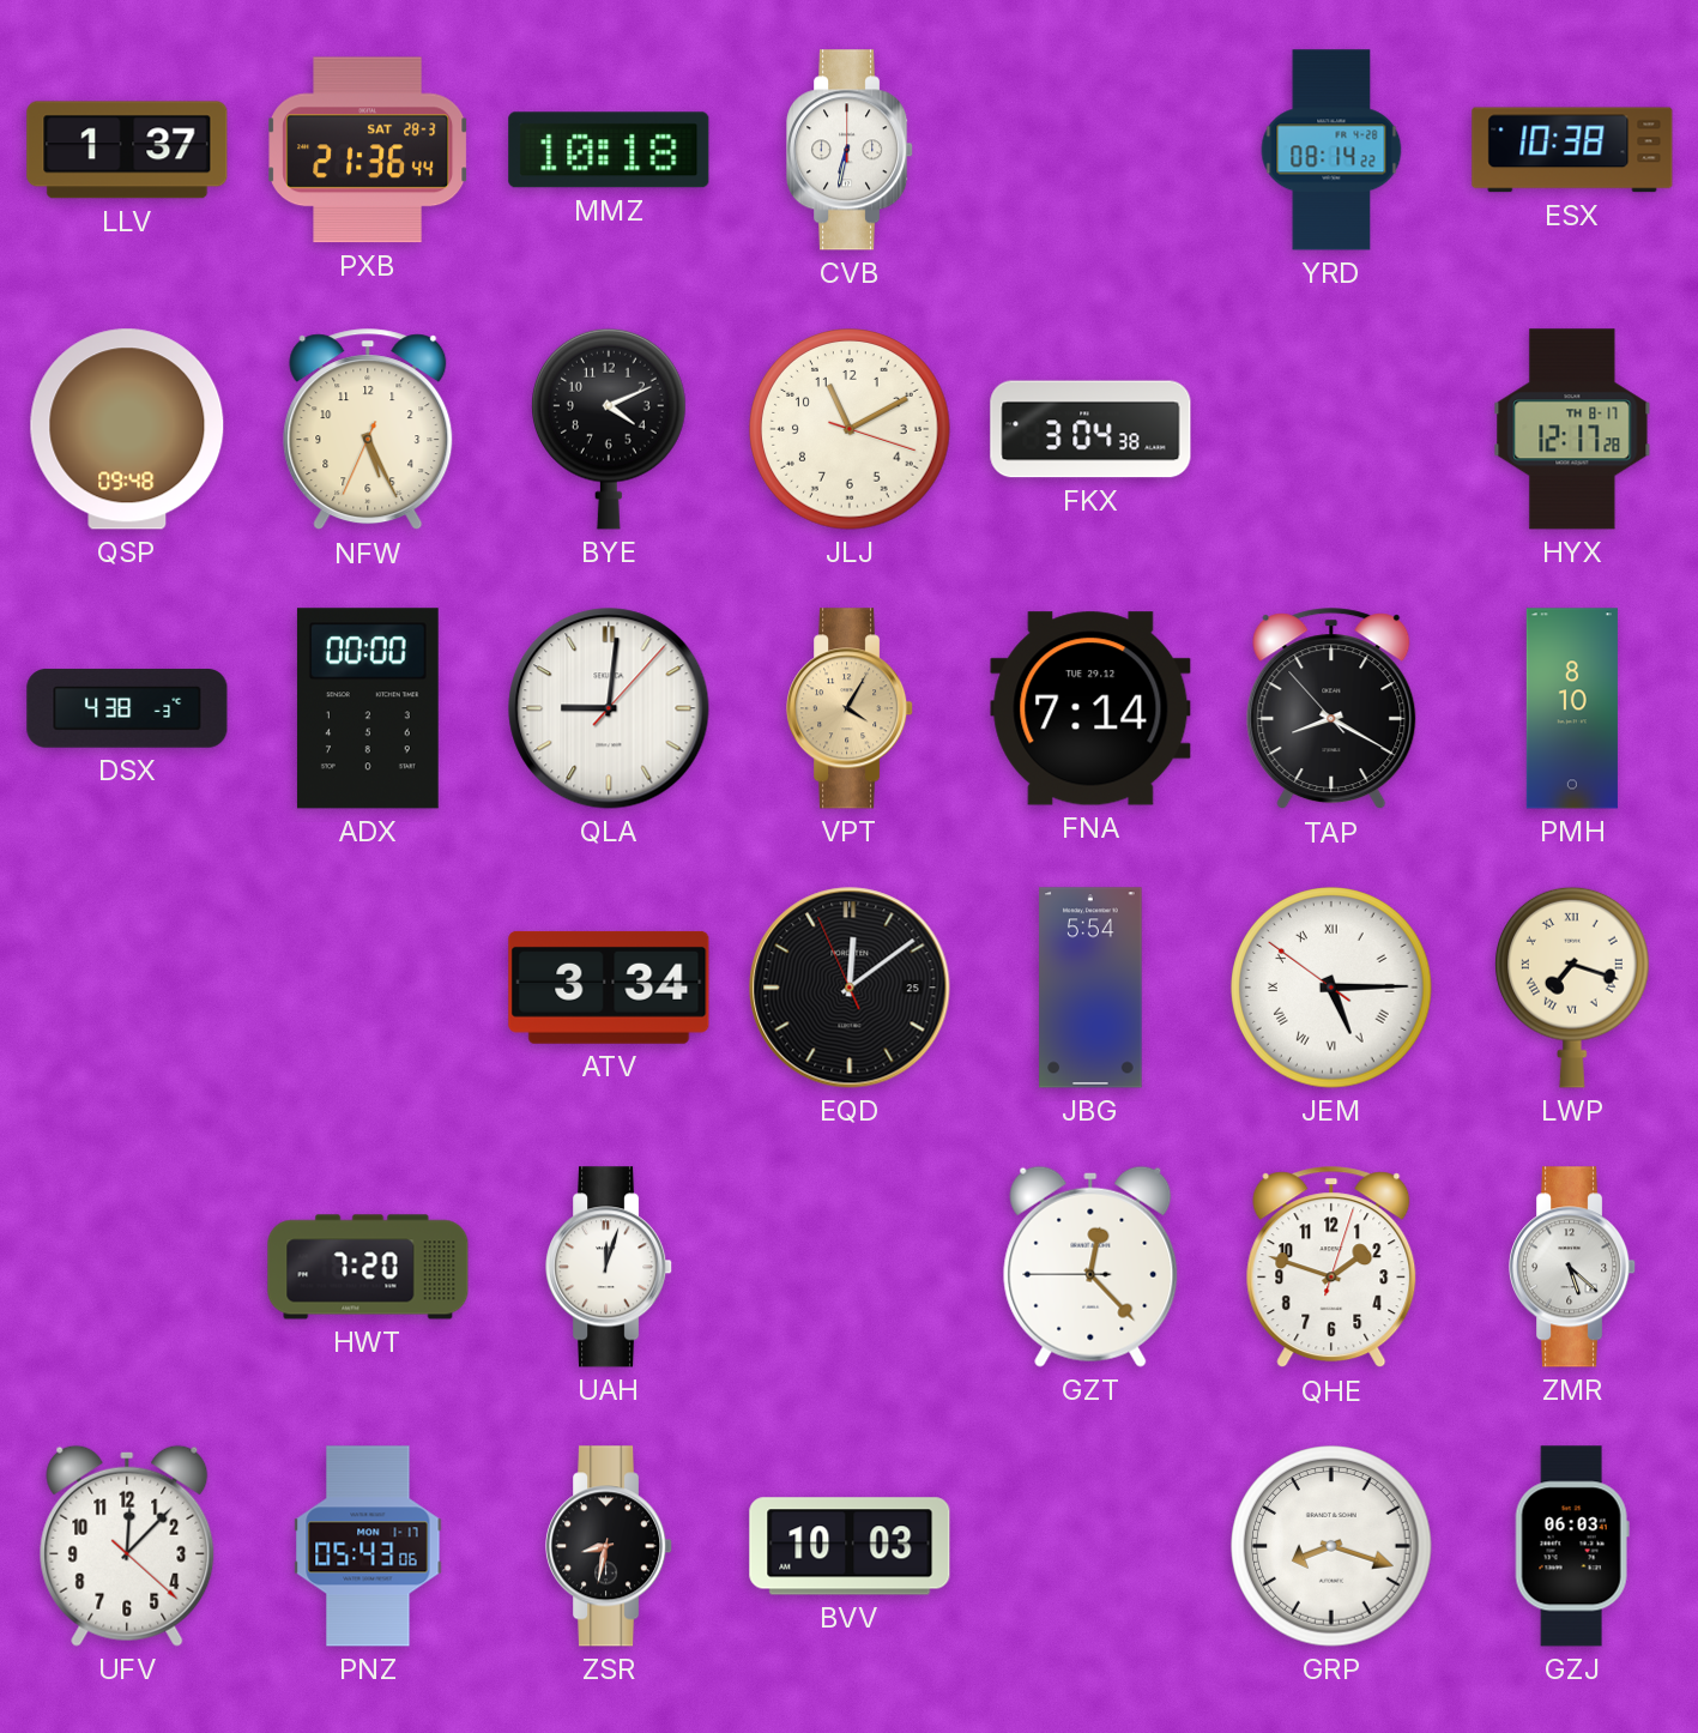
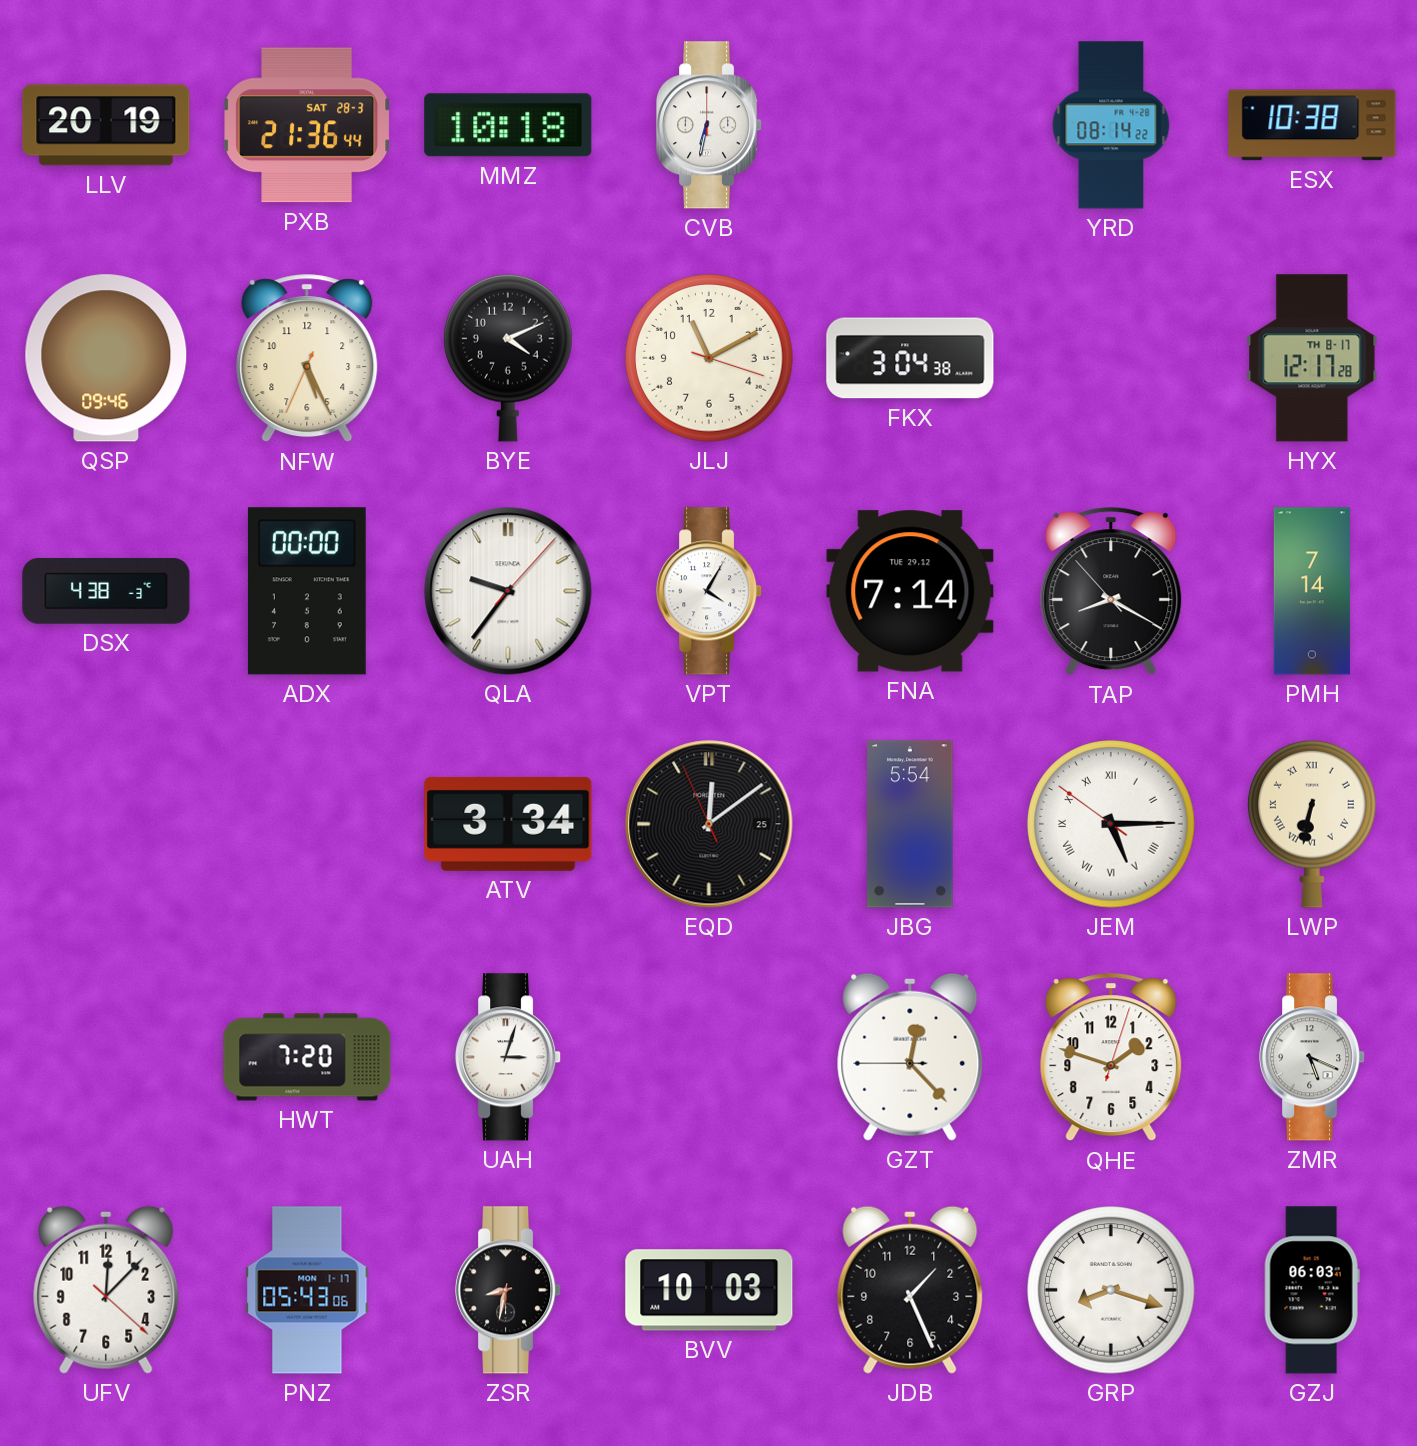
LLV: 1:37 -> 20:19 (106, 125)
QSP: 09:48 -> 09:46 (106, 358)
QLA: 9:01 -> 9:36 (508, 591)
VPT dial: champagne -> white (710, 591)
PMH: 8:10 -> 7:14 (1312, 591)
LWP: 7:18 -> 6:32 (1313, 824)
UAH: 12:03 -> 3:03 (509, 1057)
ZMR: 5:22 -> 5:19 (1313, 1057)
JDB: none -> 1:26 (910, 1290)
